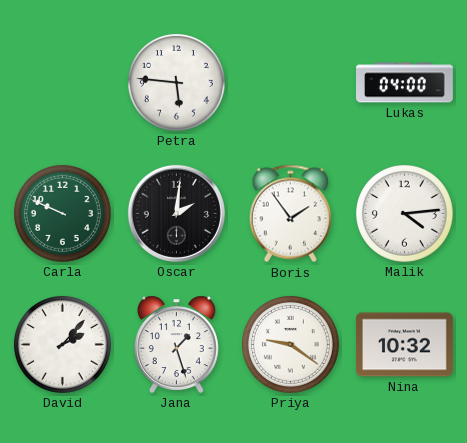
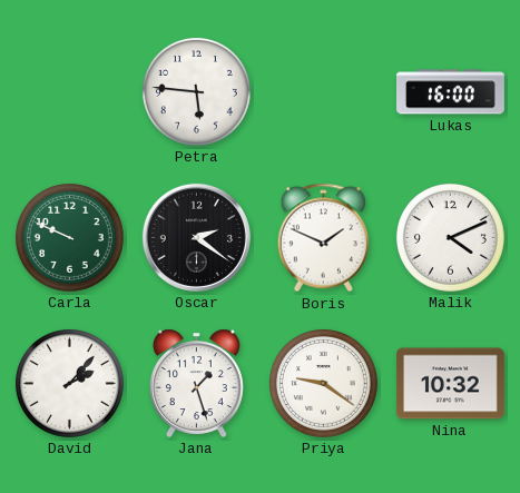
Lukas: 04:00 -> 16:00 (451, 92)
Oscar: 2:01 -> 2:21 (196, 237)
Boris: 1:54 -> 1:49 (323, 238)
Malik: 4:14 -> 4:11 (450, 237)
